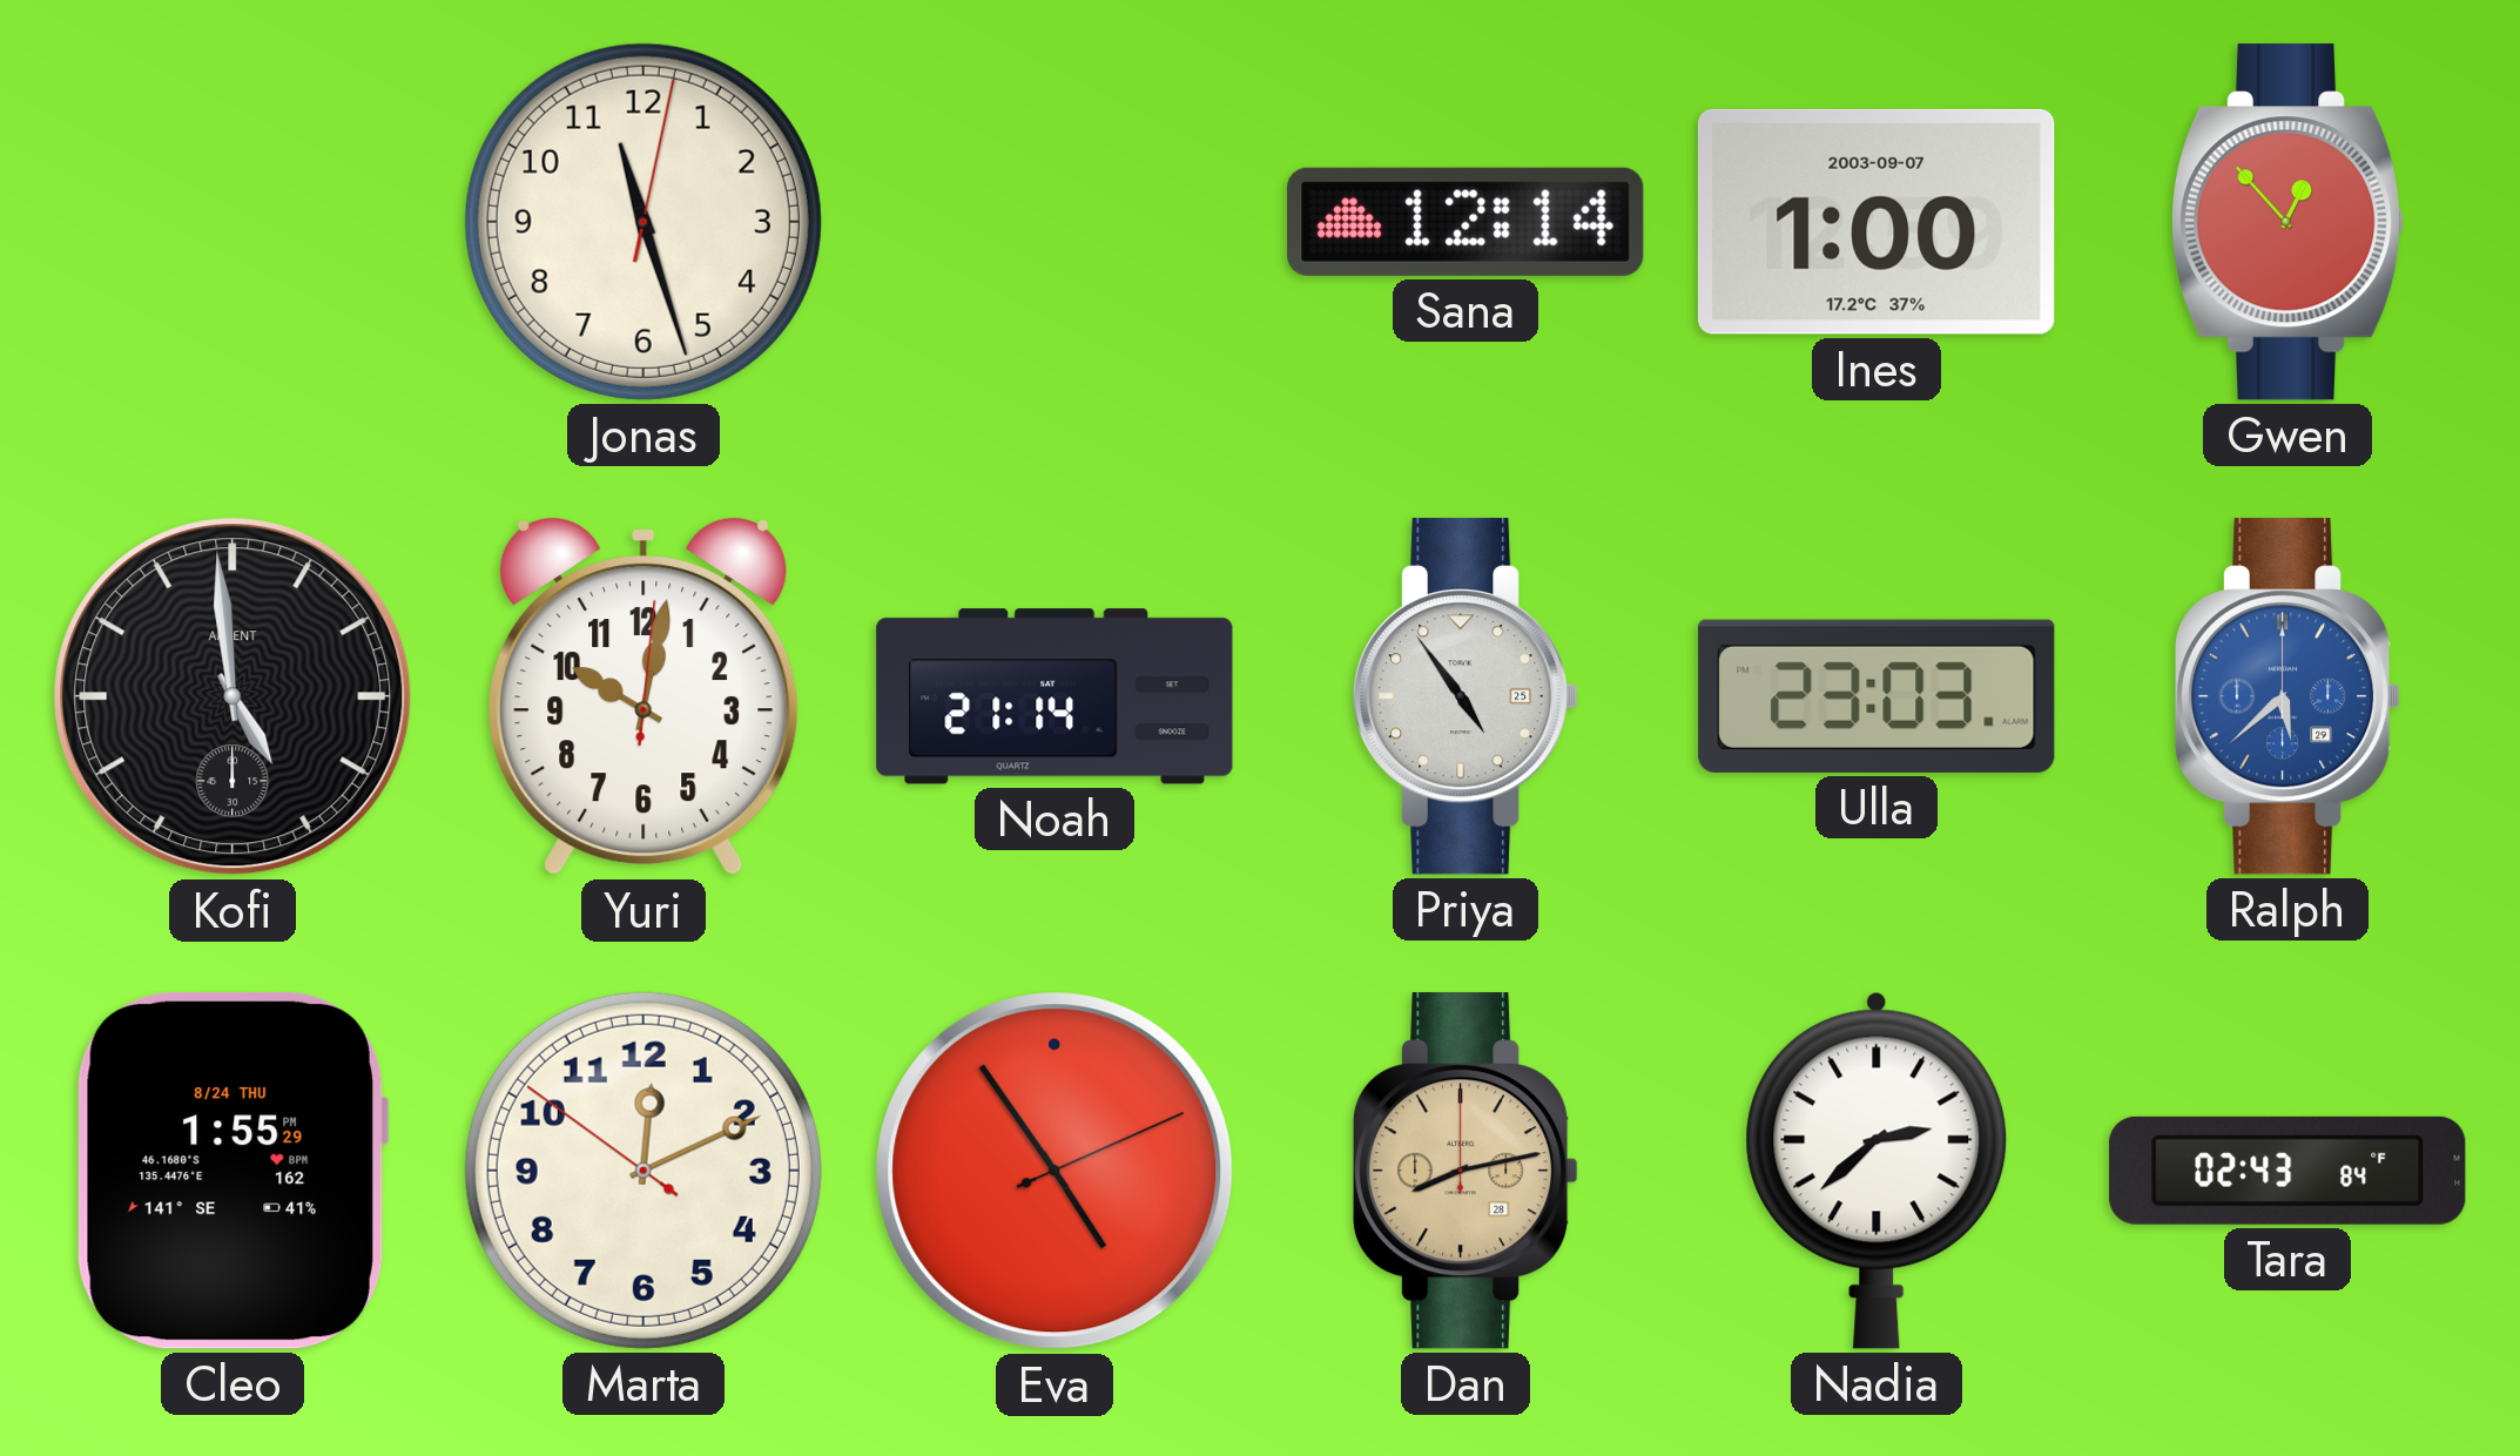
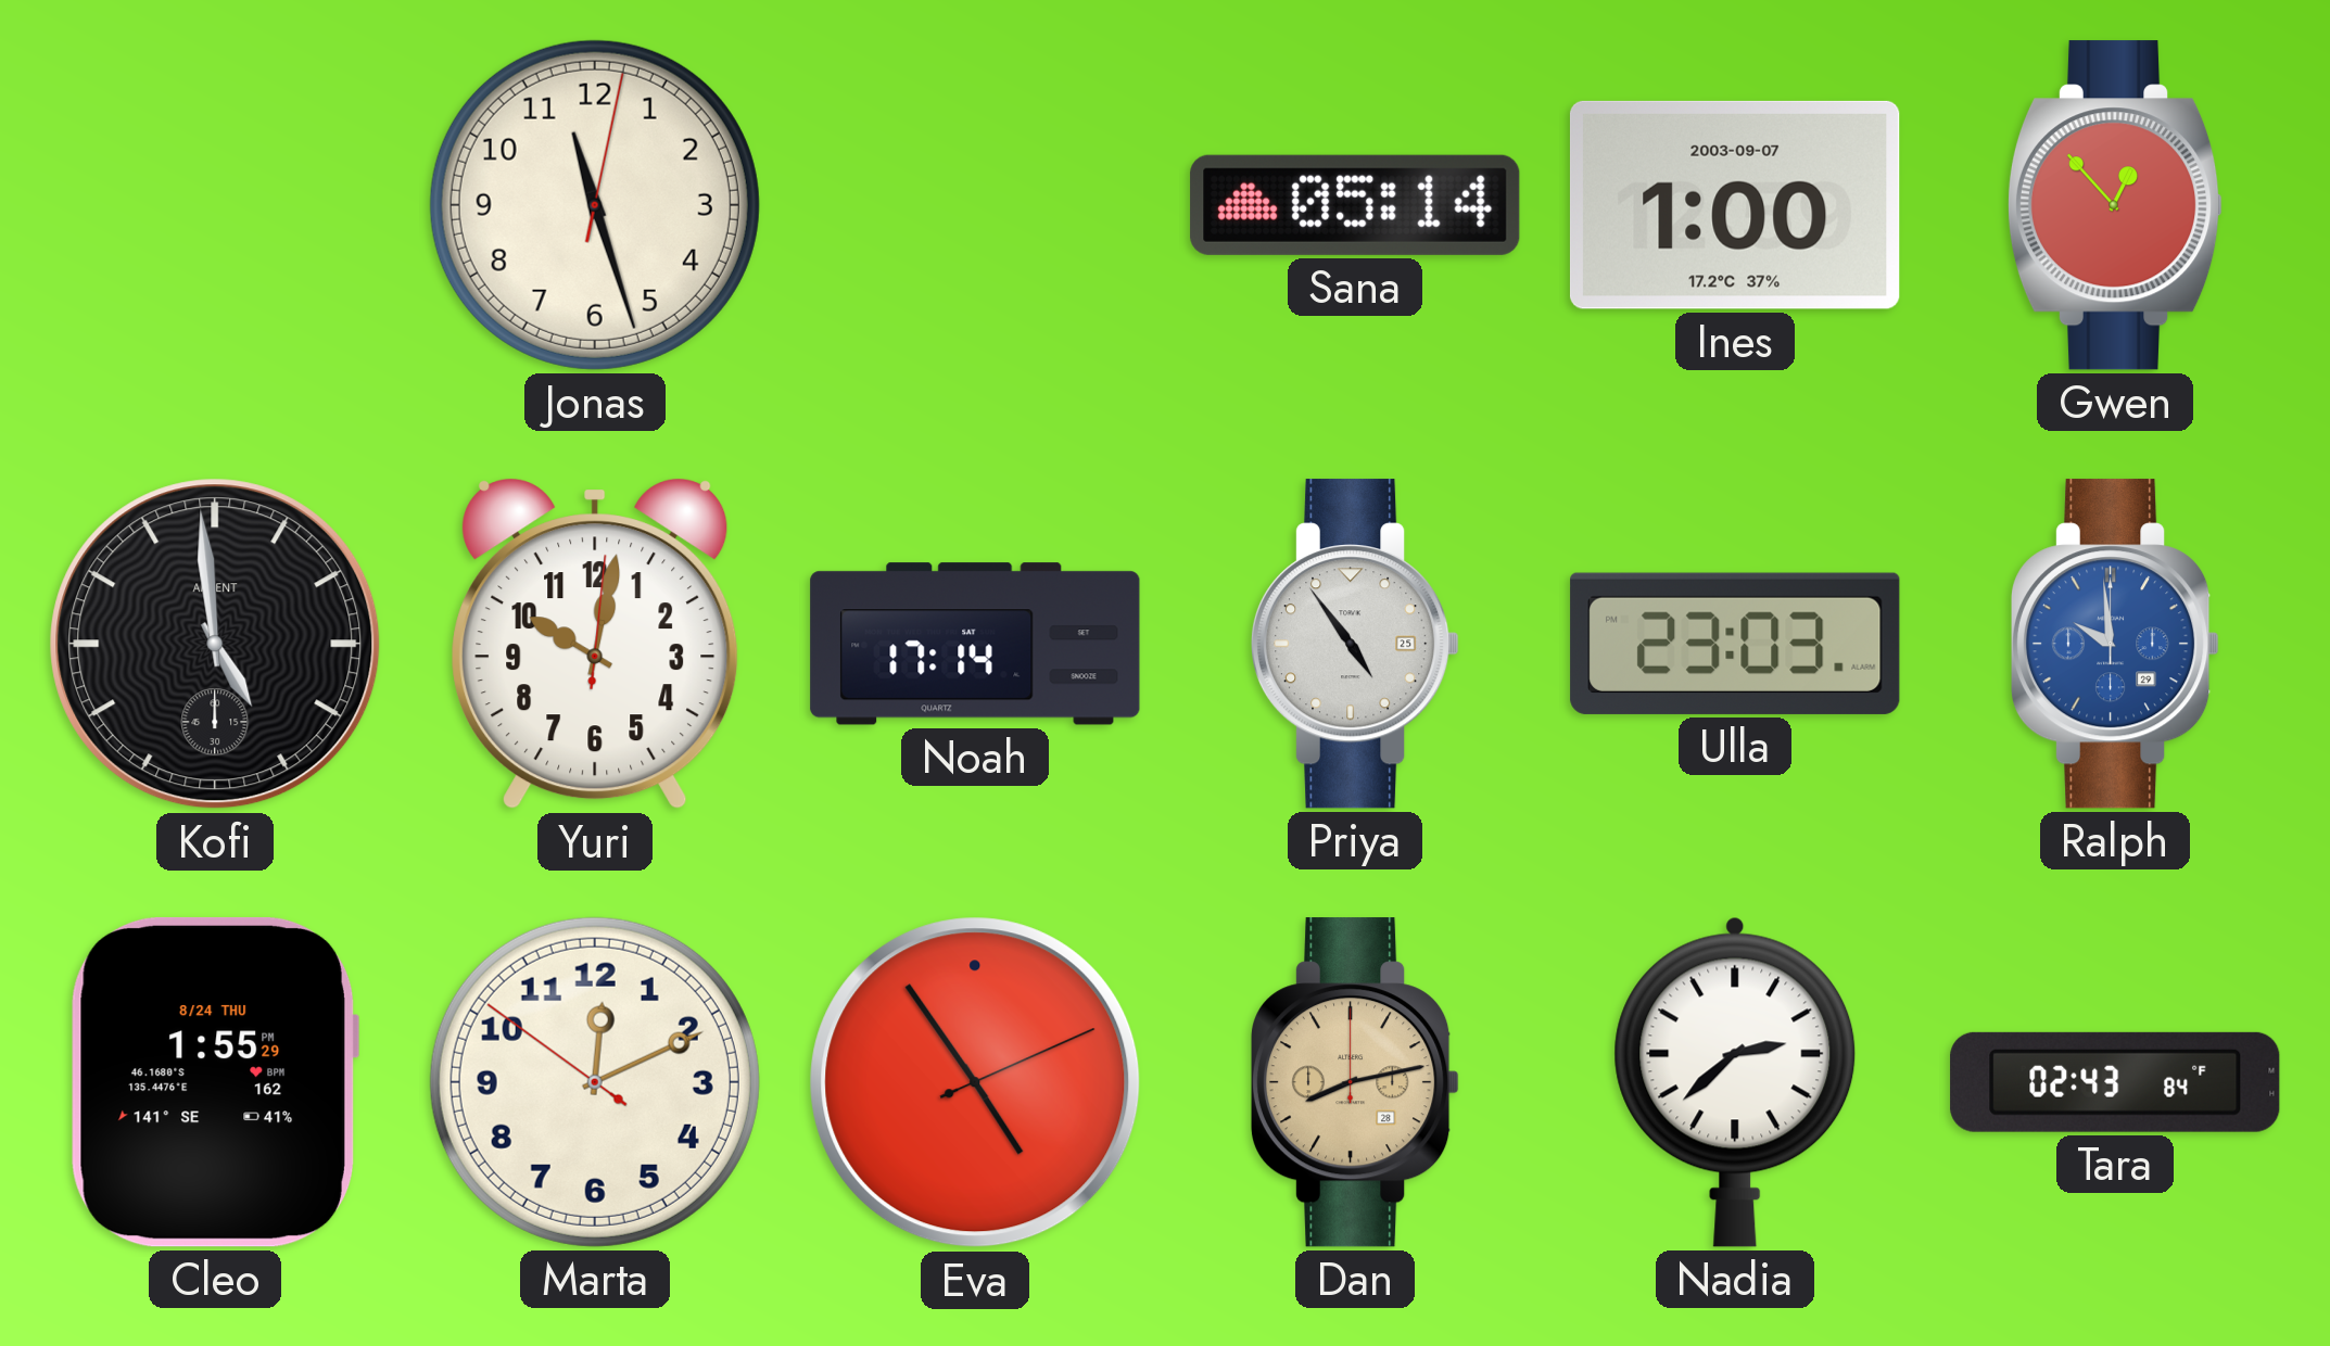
Sana: 12:14 -> 05:14 (1355, 205)
Noah: 21:14 -> 17:14 (975, 644)
Ralph: 5:38 -> 9:59 (2115, 644)
